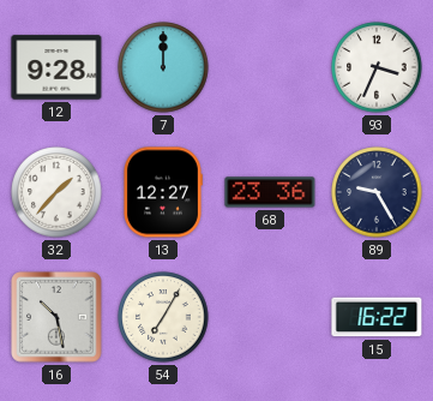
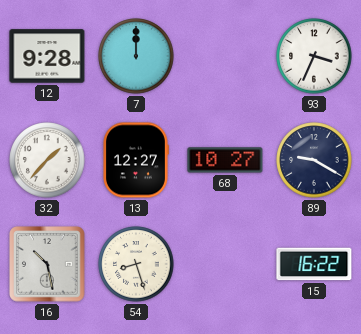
68: 23:36 -> 10:27 (225, 160)
89: 9:25 -> 9:20 (314, 160)
54: 7:05 -> 8:27 (136, 264)
